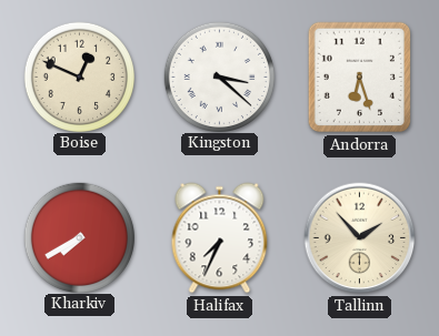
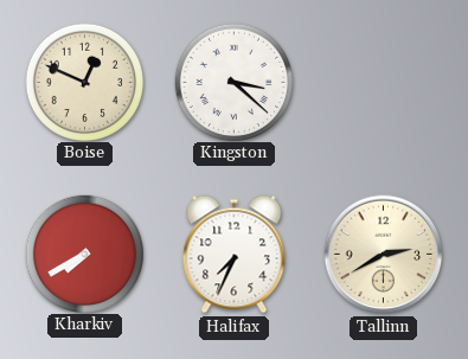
Andorra: 6:27 -> none (360, 78)
Tallinn: 1:53 -> 2:40 (384, 255)
